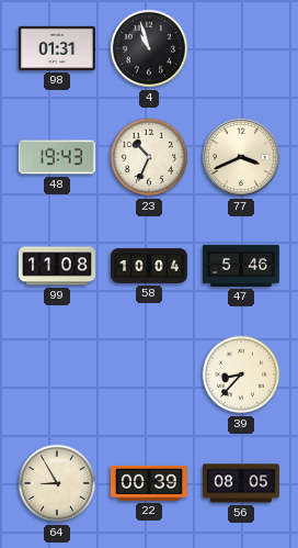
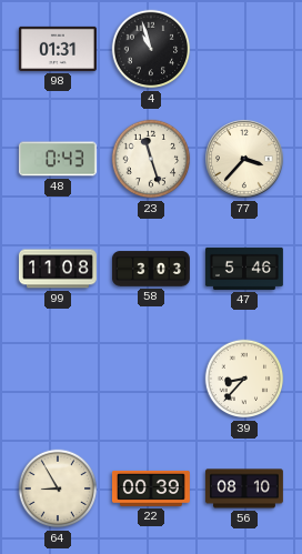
48: 19:43 -> 0:43 (58, 159)
23: 10:34 -> 11:27 (151, 159)
77: 3:41 -> 3:37 (245, 160)
58: 10:04 -> 3:03 (152, 269)
56: 08:05 -> 08:10 (244, 488)
